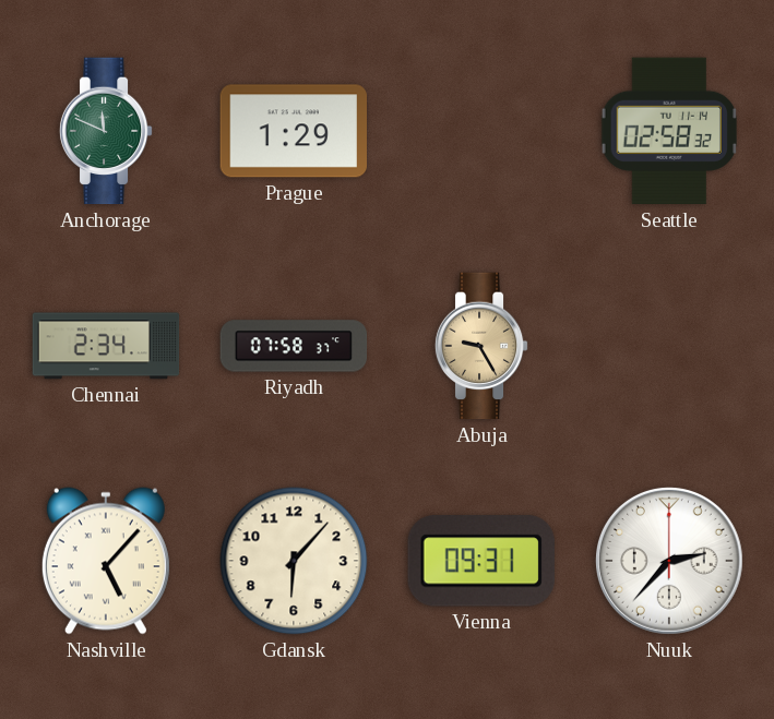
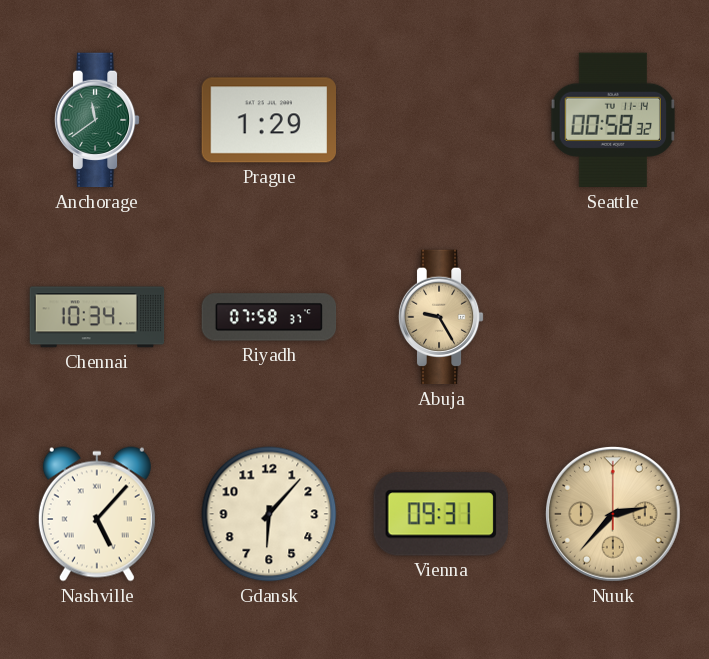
Anchorage: 11:49 -> 11:39 (97, 120)
Seattle: 02:58 -> 00:58 (612, 120)
Chennai: 2:34 -> 10:34 (97, 317)
Nuuk dial: white -> champagne (614, 515)
